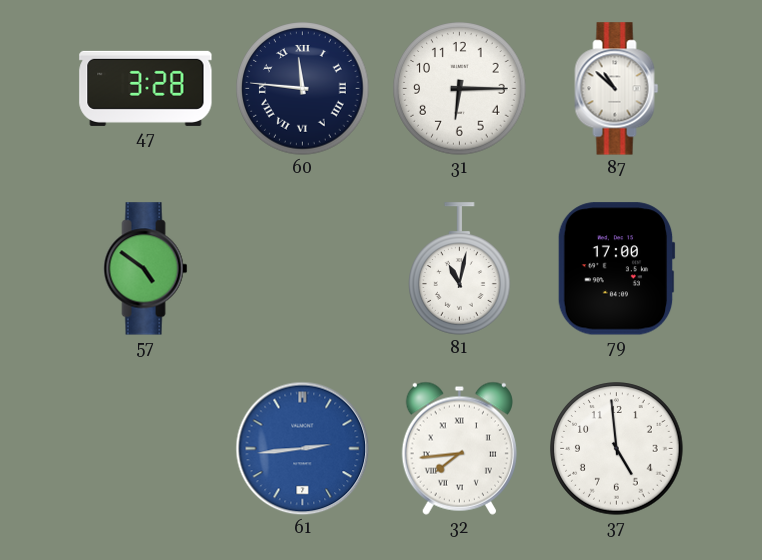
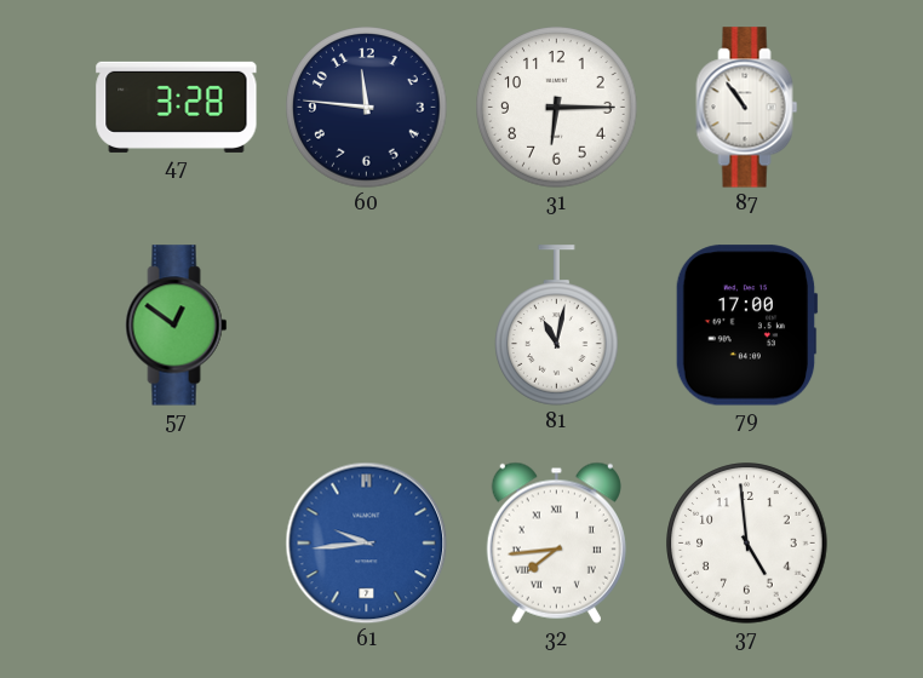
60 numerals: Roman -> Arabic (367, 108)
87: 10:52 -> 10:54 (747, 108)
57: 4:51 -> 12:51 (177, 326)
61: 2:44 -> 9:44 (367, 544)
